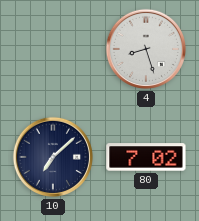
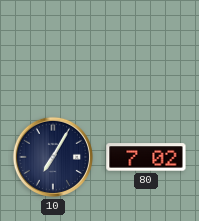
4: 8:27 -> none (146, 49)
10: 7:08 -> 7:05 (53, 157)
